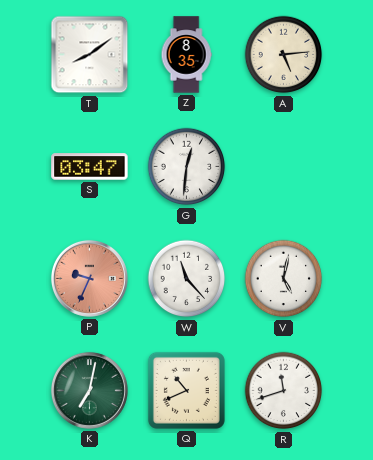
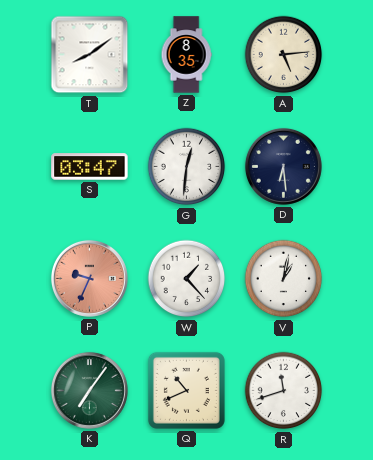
D: none -> 6:29 (283, 166)
W: 11:23 -> 1:23 (187, 279)
V: 5:02 -> 1:02 (284, 279)
K: 7:02 -> 7:06 (89, 390)
